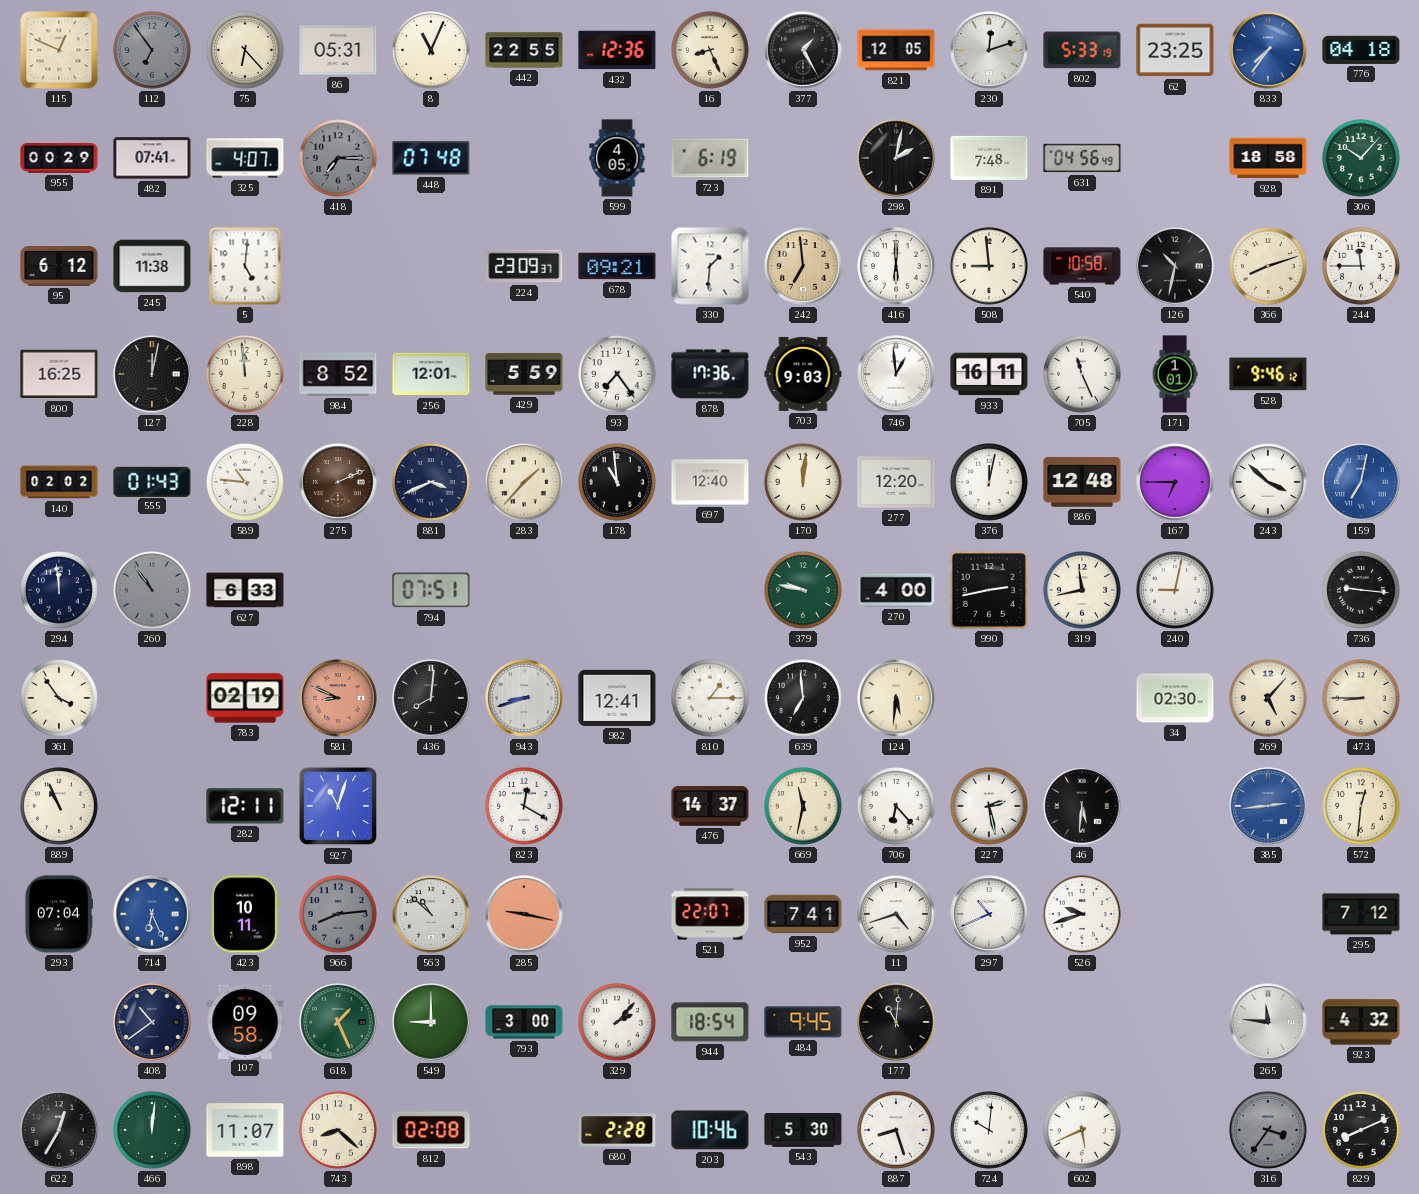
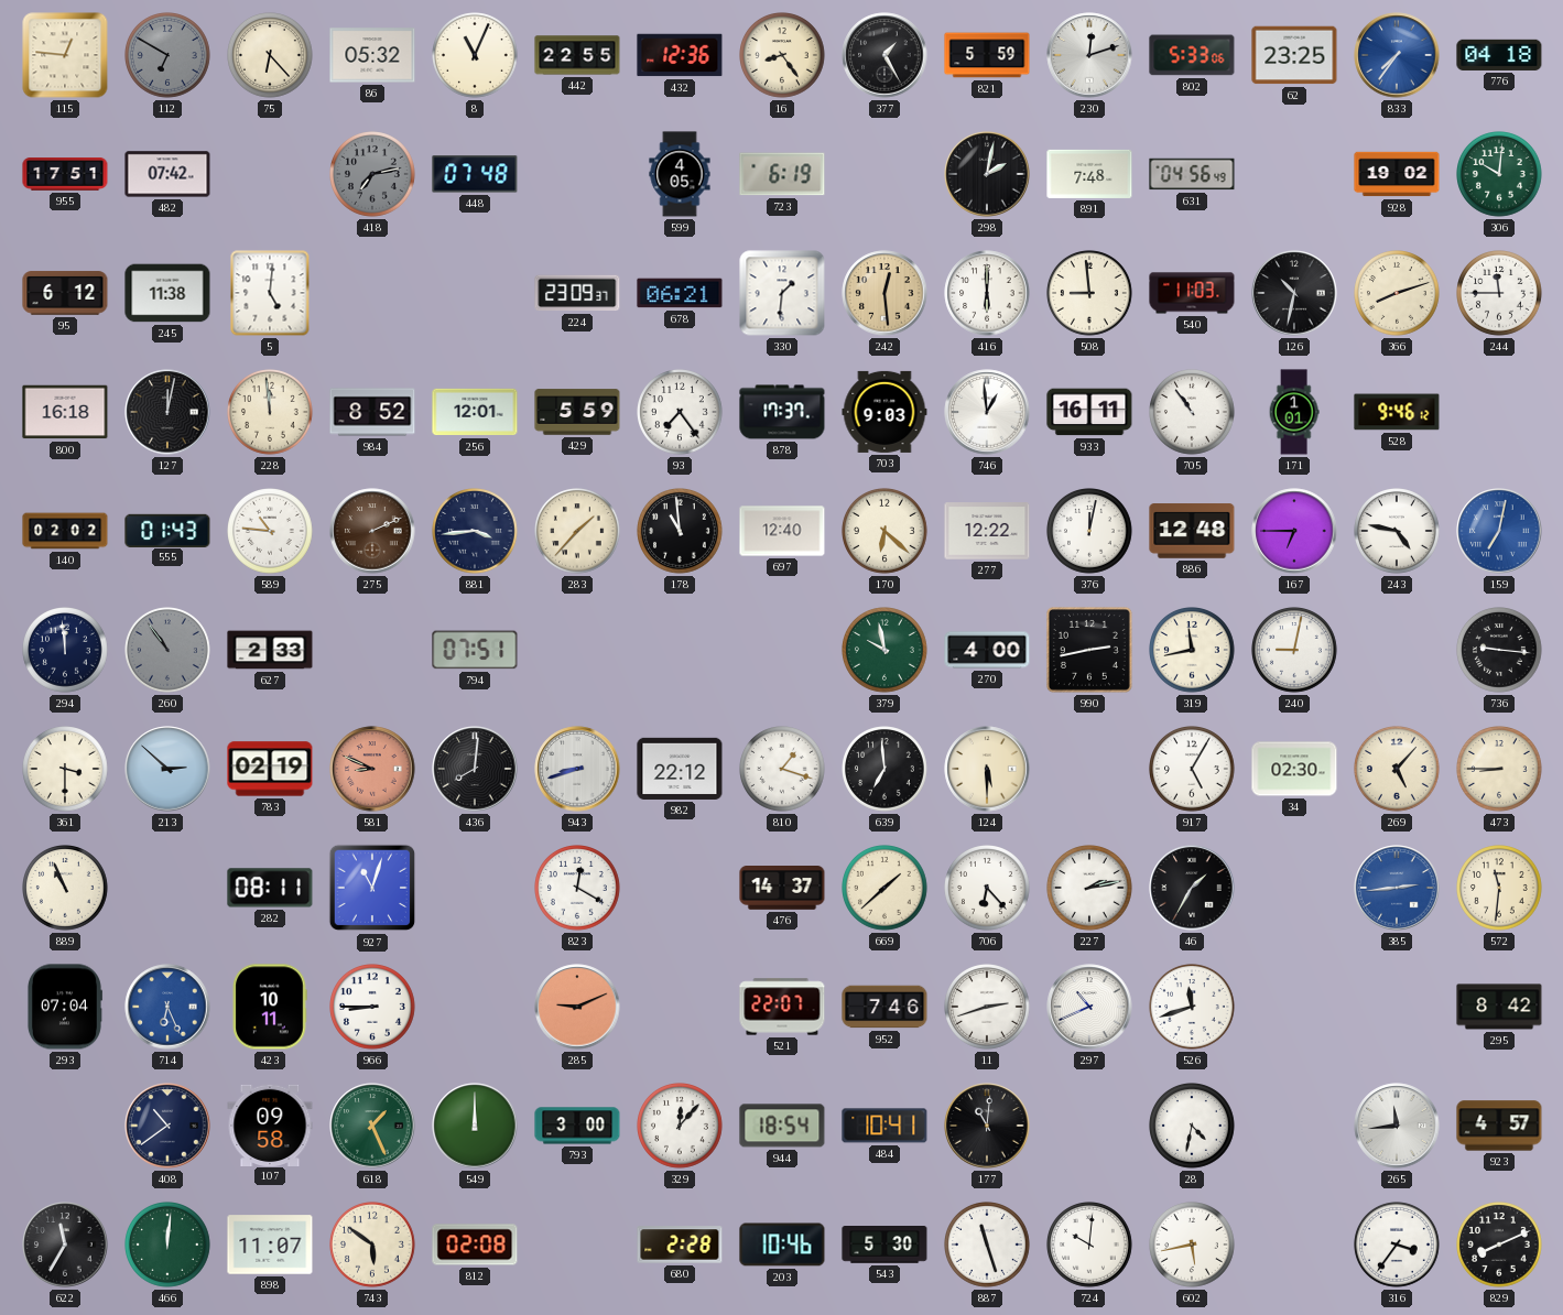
115: 12:49 -> 12:46 (65, 55)
112: 6:54 -> 6:50 (169, 56)
86: 05:31 -> 05:32 (372, 55)
16: 8:26 -> 8:24 (783, 56)
821: 12:05 -> 5:59 (987, 55)
802: 5:33:19 -> 5:33:06 (1192, 55)
955: 00:29 -> 17:51 (65, 174)
482: 07:41 -> 07:42 (167, 174)
325: 4:07 -> none (245, 158)
418: 7:15 -> 7:13 (373, 175)
928: 18:58 -> 19:02 (1397, 174)
306: 10:07 -> 10:01 (1500, 175)
678: 09:21 -> 06:21 (680, 293)
242: 6:59 -> 12:29 (884, 293)
540: 10:58 -> 11:03 (1192, 293)
800: 16:25 -> 16:18 (65, 412)
878: 17:36 -> 17:37 (782, 412)
705: 11:26 -> 10:54 (1193, 413)
881: 3:41 -> 3:44 (476, 532)
170: 12:01 -> 6:22 (886, 532)
277: 12:20 -> 12:22 (987, 531)
243: 3:52 -> 4:47 (1398, 532)
627: 6:33 -> 2:33 (270, 650)
379: 9:47 -> 9:58 (886, 651)
361: 3:54 -> 3:30 (66, 770)
213: none -> 2:52 (167, 769)
982: 12:41 -> 22:12 (680, 769)
810: 1:15 -> 1:18 (783, 770)
124: 5:31 -> 5:30 (987, 769)
917: none -> 5:05 (1193, 770)
282: 12:11 -> 08:11 (270, 888)
669: 11:32 -> 1:38 (886, 889)
227: 2:28 -> 2:13 (1090, 889)
46: 5:31 -> 1:35 (1192, 888)
572: 12:31 -> 11:31 (1500, 889)
966: 8:14 -> 8:45 (373, 1008)
966 dial: grey -> white (373, 1008)
563: 10:52 -> none (431, 914)
285: 9:17 -> 9:11 (577, 1007)
952: 7:41 -> 7:46 (884, 1007)
11: 4:42 -> 2:42 (988, 1008)
526: 9:42 -> 11:42 (1193, 1008)
295: 7:12 -> 8:42 (1499, 1007)
549: 9:00 -> 12:00 (475, 1126)
329: 2:07 -> 12:07 (681, 1127)
484: 9:45 -> 10:41 (884, 1126)
28: none -> 4:32 (1193, 1127)
265: 11:46 -> 11:44 (1397, 1126)
923: 4:32 -> 4:57 (1499, 1126)
622: 12:35 -> 11:35 (65, 1245)
743: 8:22 -> 5:51 (373, 1246)
887: 8:27 -> 11:27 (988, 1246)
602: 5:41 -> 5:43 (1193, 1246)
316 dial: grey -> white (1398, 1246)
